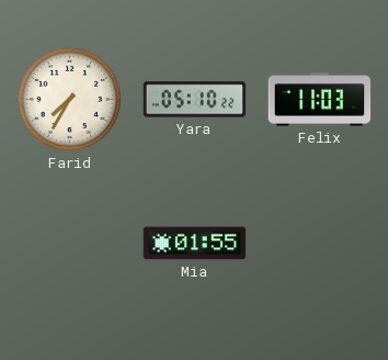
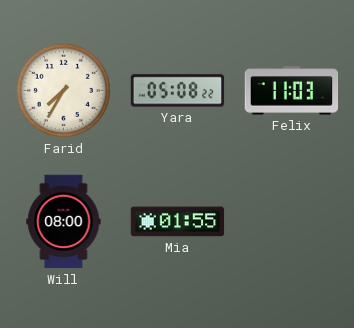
Yara: 05:10 -> 05:08 (178, 91)
Will: none -> 08:00 (64, 222)
